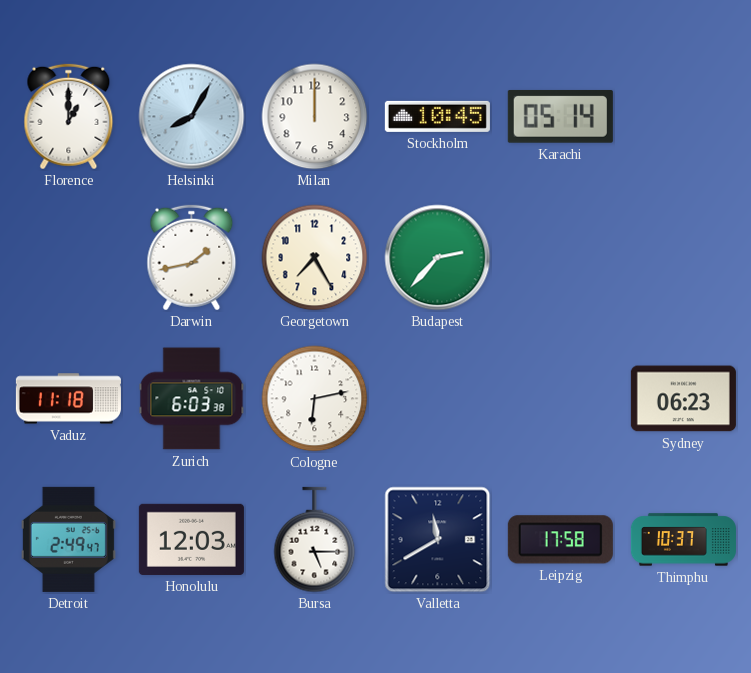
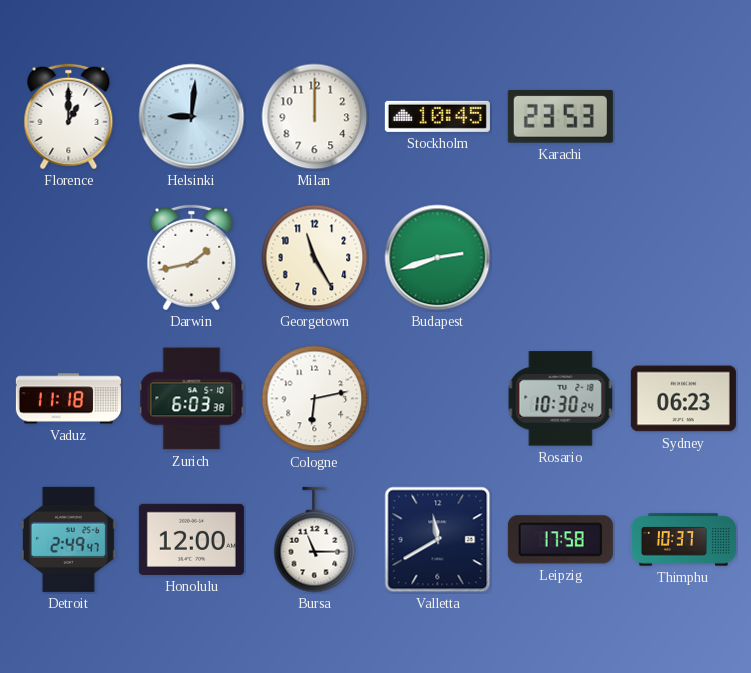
Helsinki: 8:05 -> 9:01 (192, 117)
Karachi: 05:14 -> 23:53 (560, 116)
Georgetown: 7:25 -> 11:25 (315, 258)
Budapest: 2:37 -> 2:42 (438, 258)
Rosario: none -> 10:30 (561, 399)
Honolulu: 12:03 -> 12:00 (191, 539)
Bursa: 5:15 -> 11:15 (315, 540)
